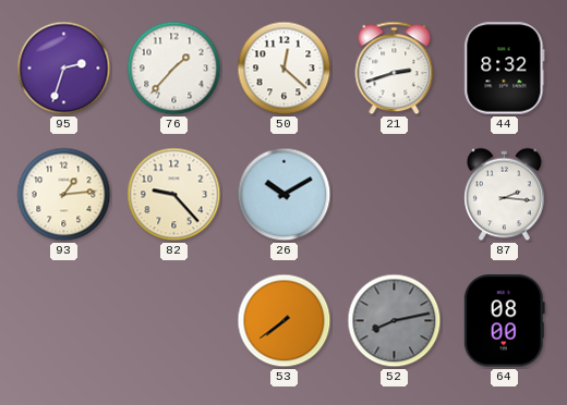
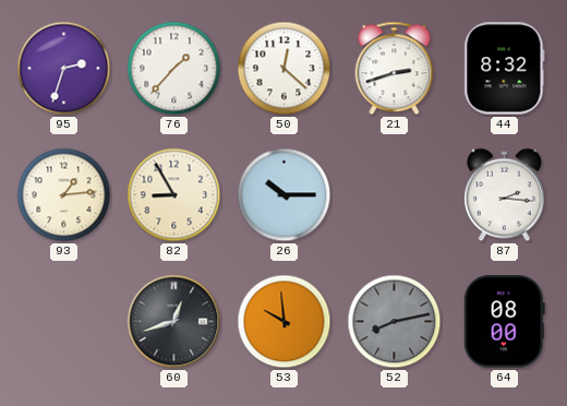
82: 9:23 -> 8:55 (174, 195)
26: 10:10 -> 10:15 (285, 195)
60: none -> 12:42 (174, 322)
53: 7:39 -> 9:59 (285, 322)
